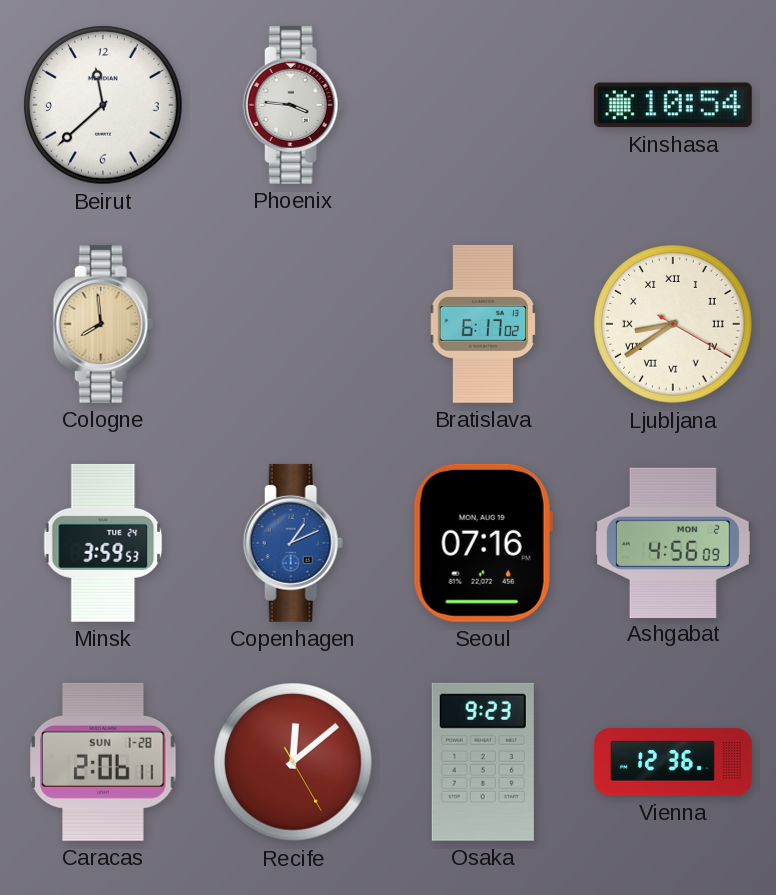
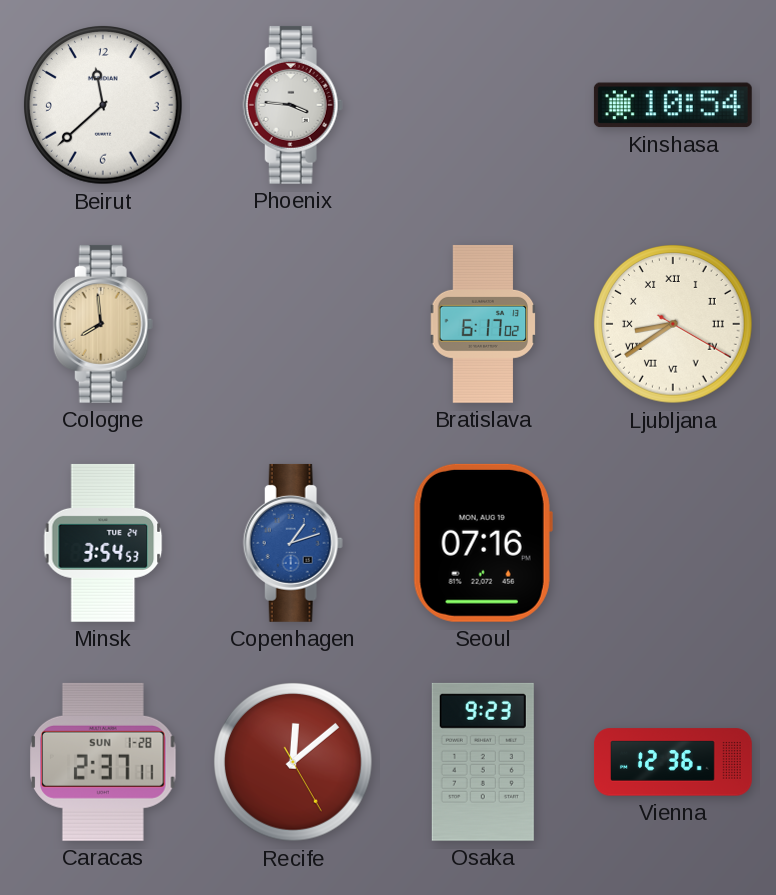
Minsk: 3:59 -> 3:54 (103, 543)
Copenhagen: 1:11 -> 1:12 (293, 543)
Ashgabat: 4:56 -> none (673, 542)
Caracas: 2:06 -> 2:37 (103, 762)
